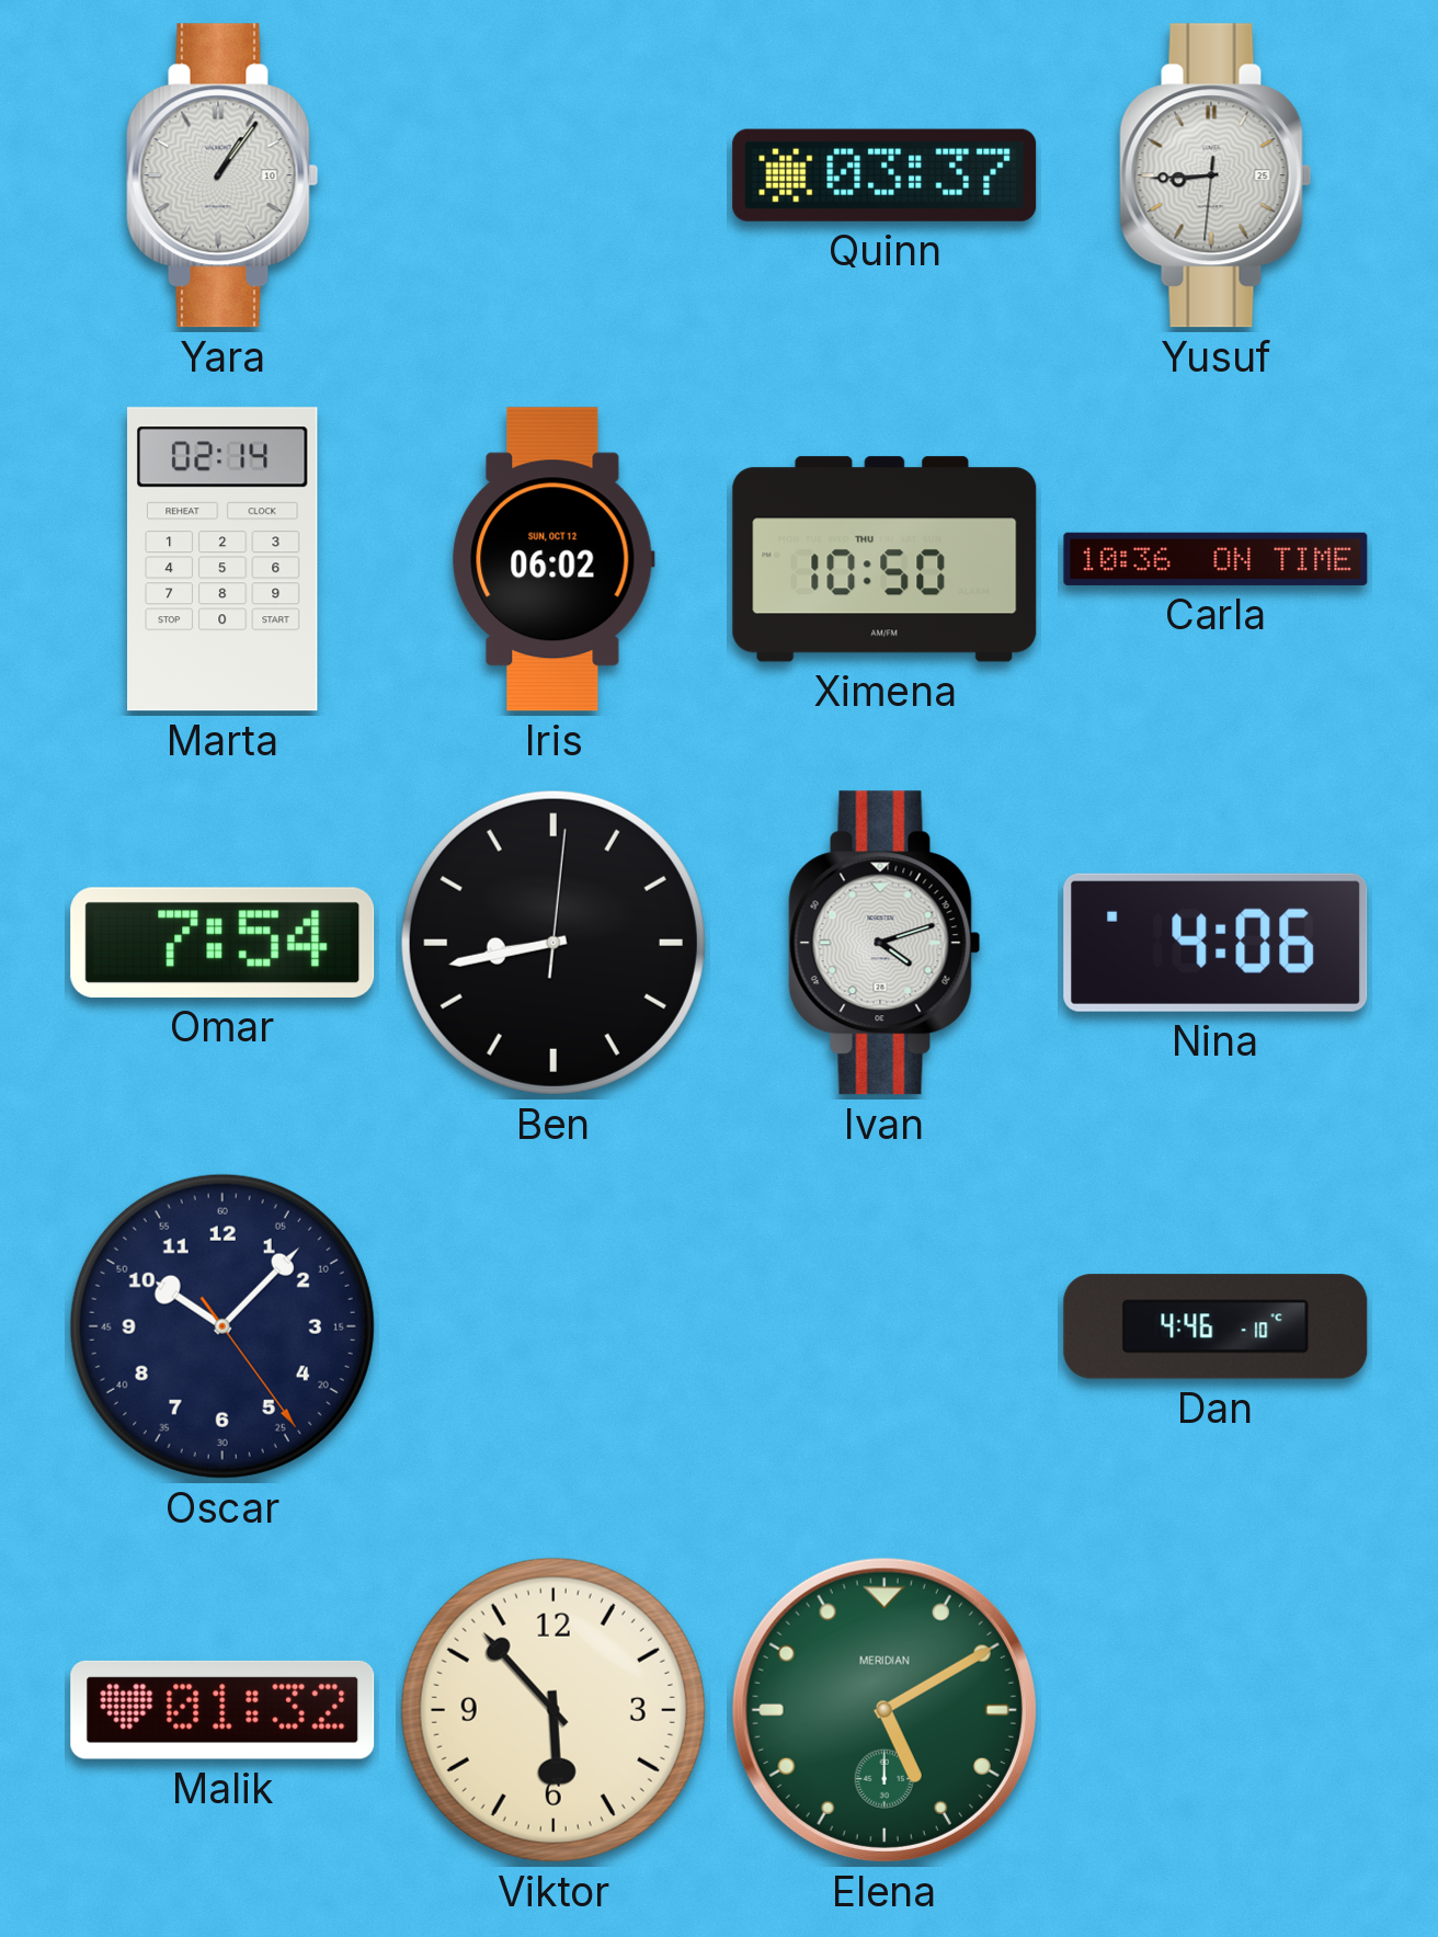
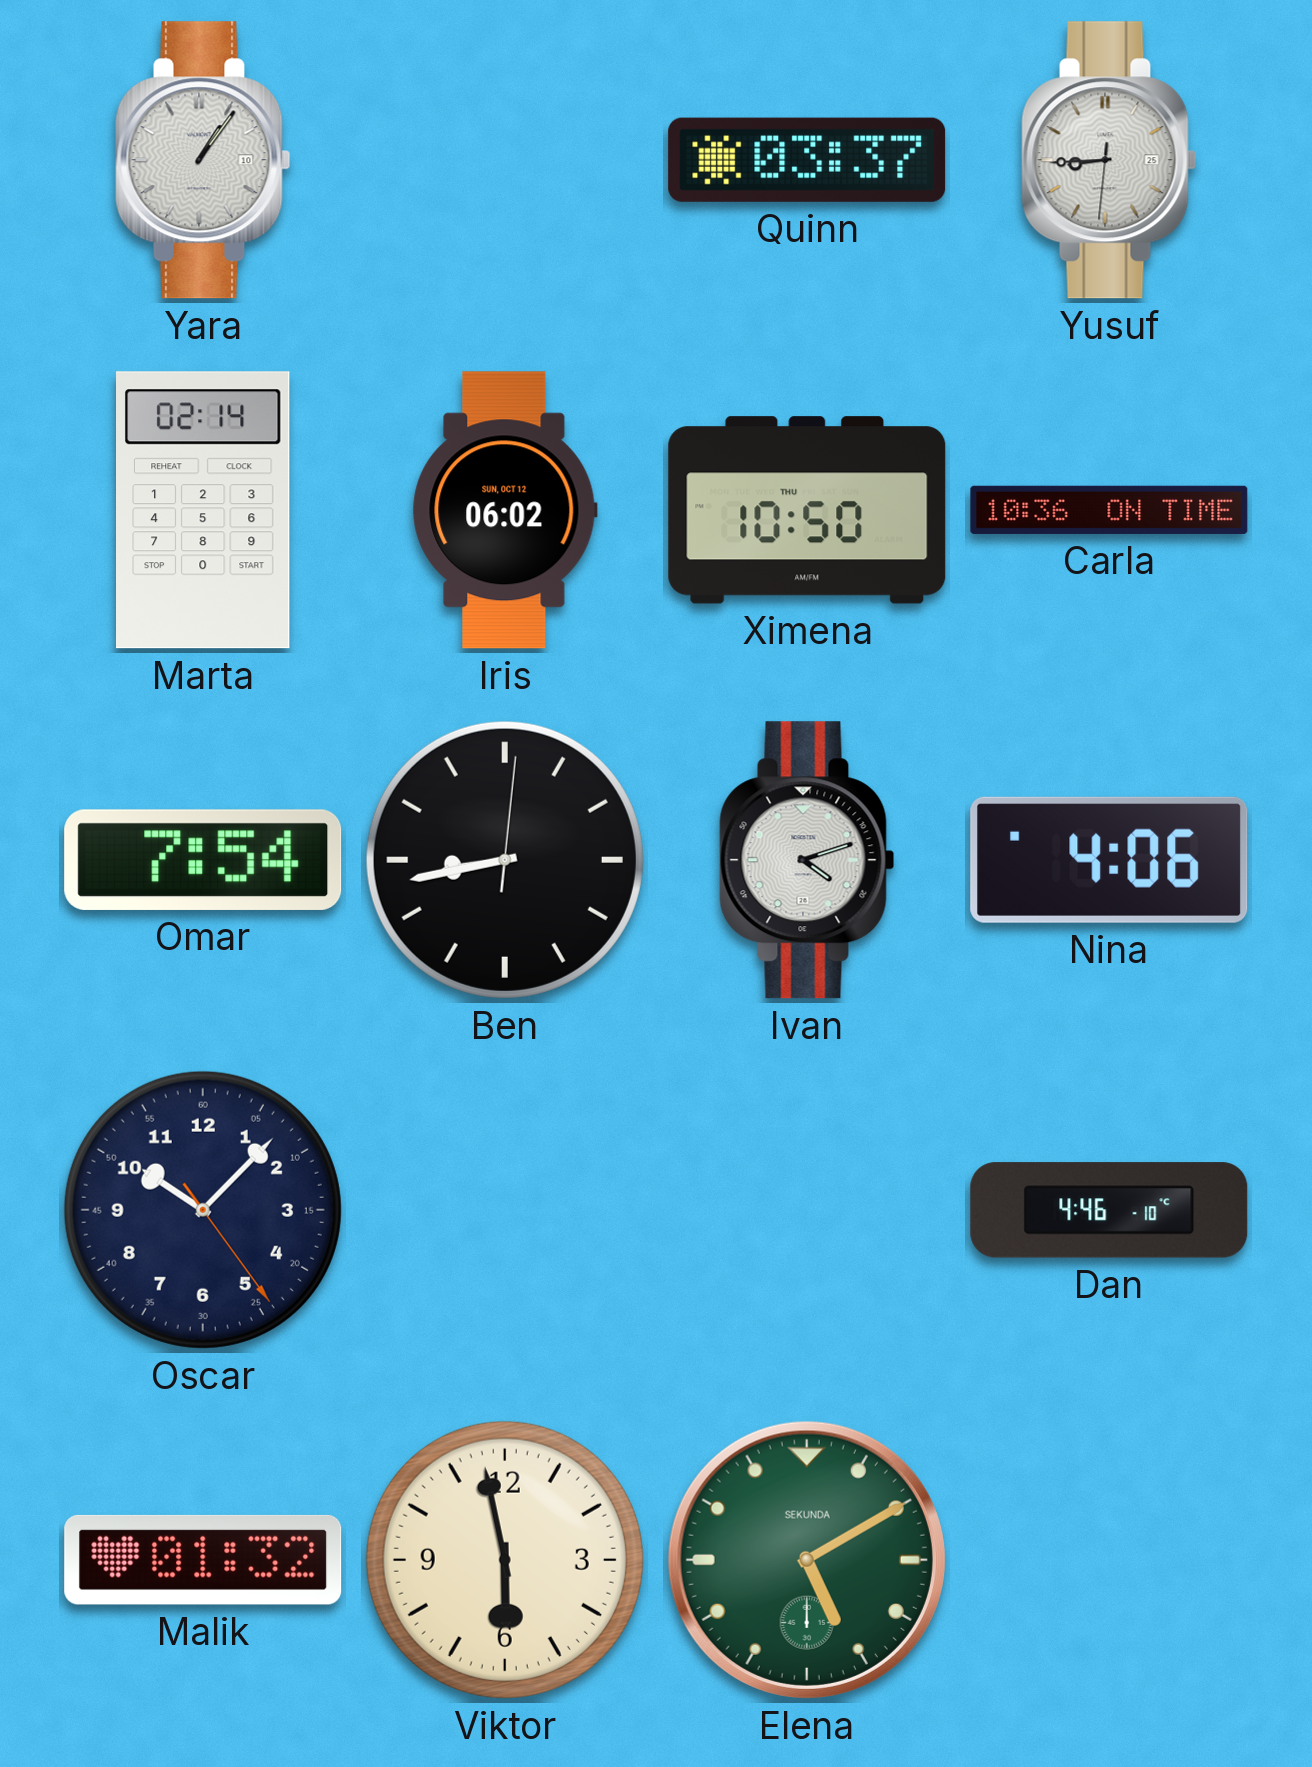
Viktor: 5:53 -> 5:58 (505, 1560)
Elena brand: MERIDIAN -> SEKUNDA (807, 1560)
